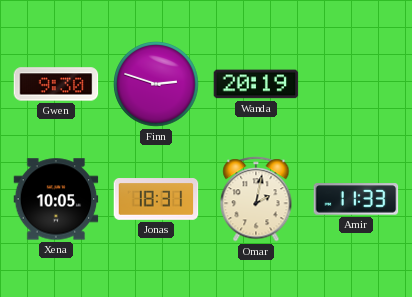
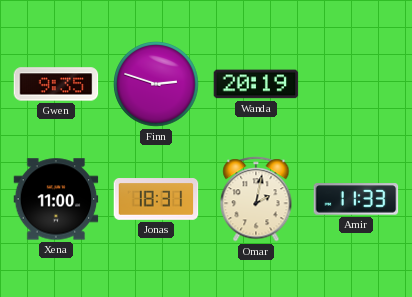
Gwen: 9:30 -> 9:35 (56, 84)
Xena: 10:05 -> 11:00 (56, 199)
